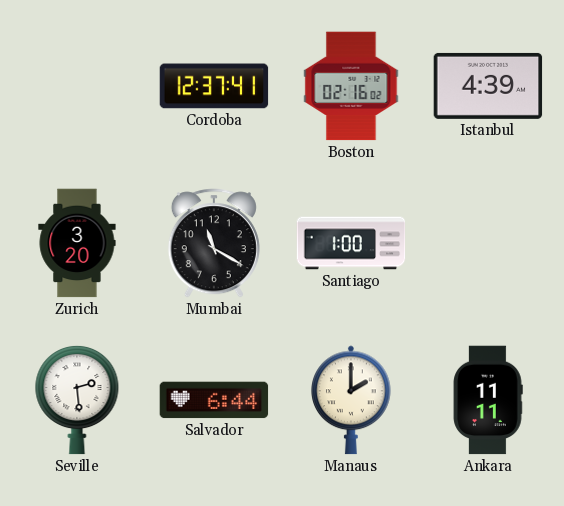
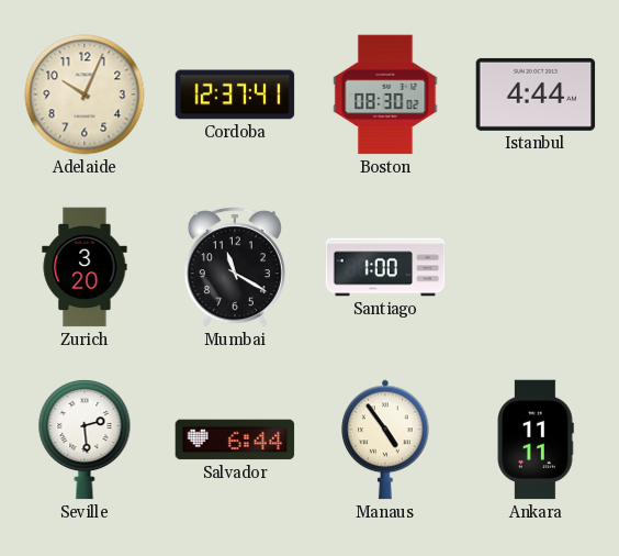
Adelaide: none -> 10:04 (85, 94)
Boston: 02:16 -> 08:30 (385, 94)
Istanbul: 4:39 -> 4:44 (536, 94)
Manaus: 2:00 -> 4:54 (385, 440)
